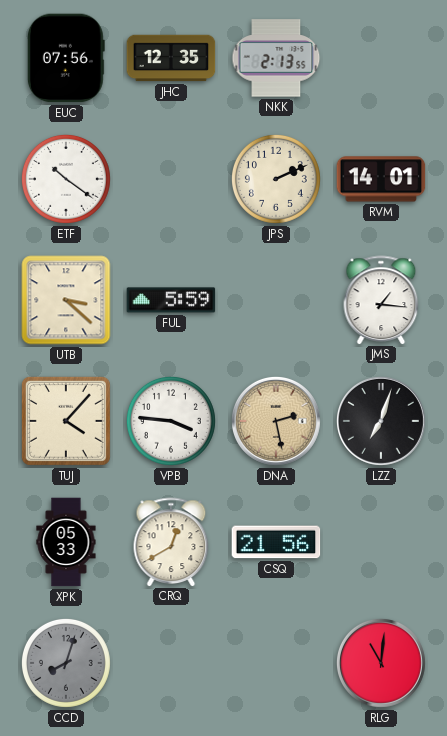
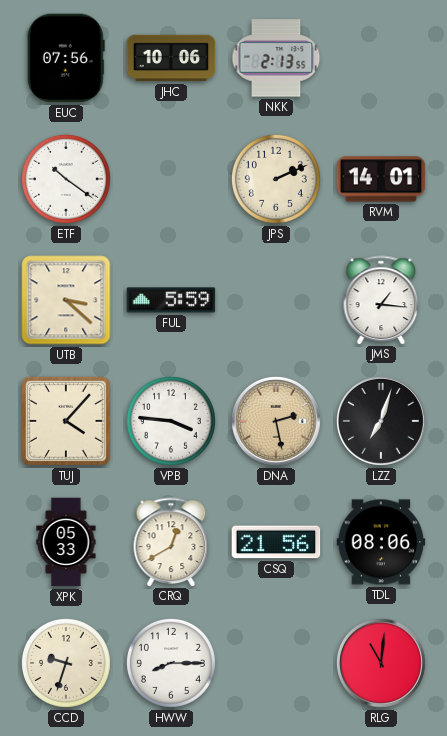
JHC: 12:35 -> 10:06 (171, 58)
TDL: none -> 08:06 (381, 542)
CCD: 8:03 -> 9:33 (66, 663)
CCD dial: grey -> cream (66, 663)
HWW: none -> 8:15 (171, 663)
